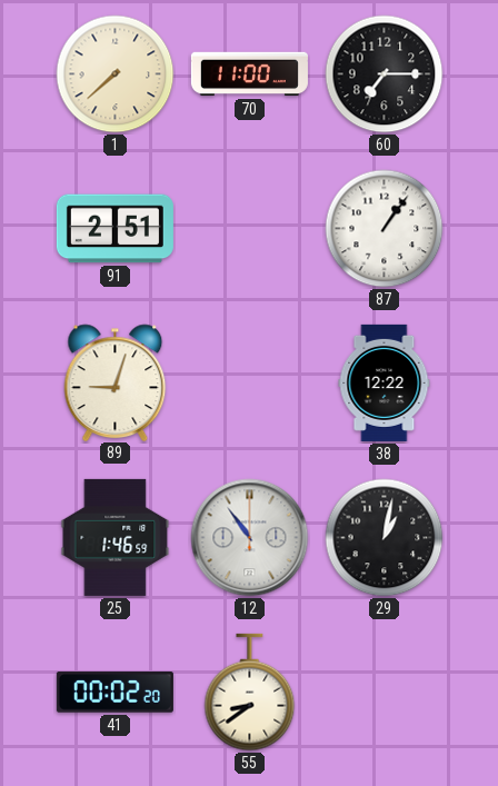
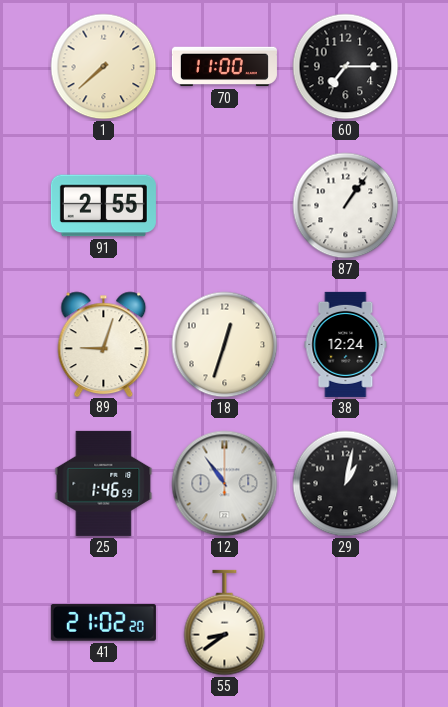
91: 2:51 -> 2:55 (103, 206)
18: none -> 12:33 (225, 345)
38: 12:22 -> 12:24 (346, 344)
41: 00:02 -> 21:02 (103, 623)
